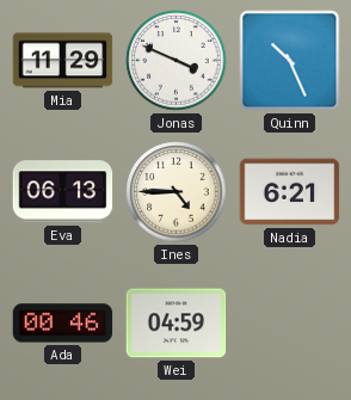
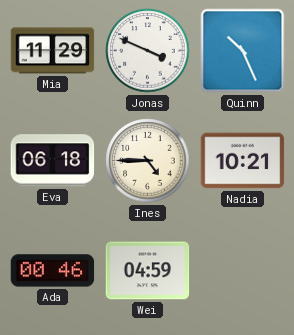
Eva: 06:13 -> 06:18 (53, 161)
Nadia: 6:21 -> 10:21 (243, 161)
